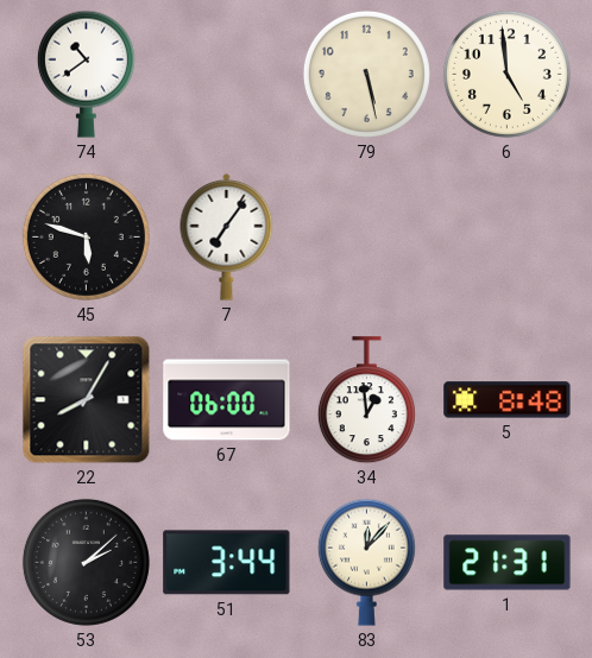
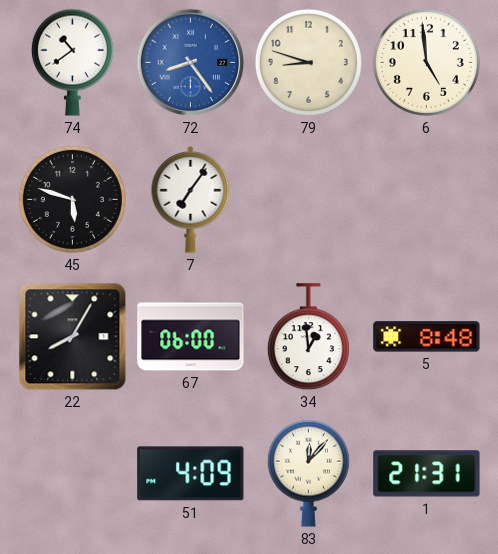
72: none -> 8:24 (191, 63)
79: 5:28 -> 8:48 (308, 62)
53: 2:08 -> none (86, 562)
51: 3:44 -> 4:09 (191, 474)
